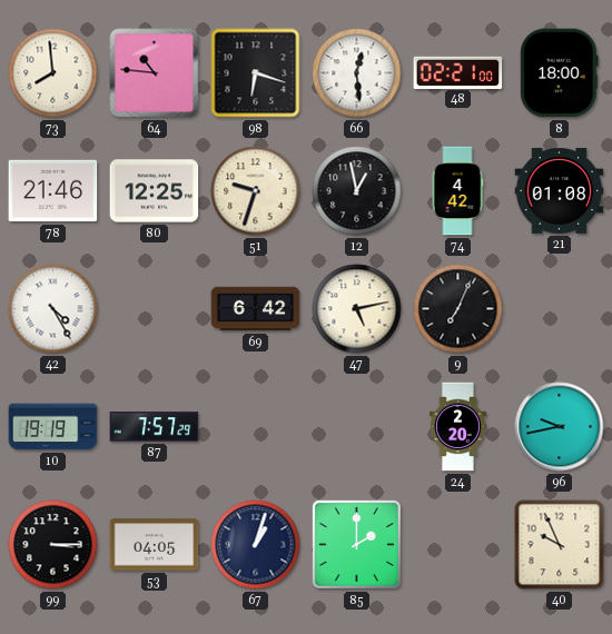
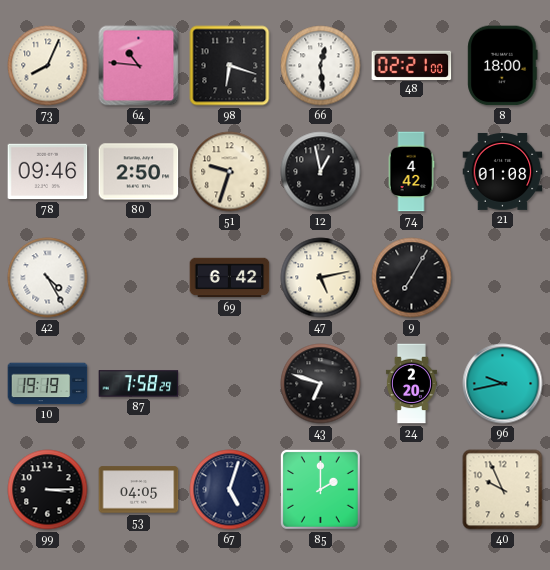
73: 7:59 -> 8:04 (48, 66)
78: 21:46 -> 09:46 (48, 172)
80: 12:25 -> 2:50 (139, 172)
9: 7:04 -> 7:05 (412, 278)
87: 7:57 -> 7:58 (139, 384)
43: none -> 6:48 (321, 384)
67: 1:03 -> 5:03 (230, 490)
